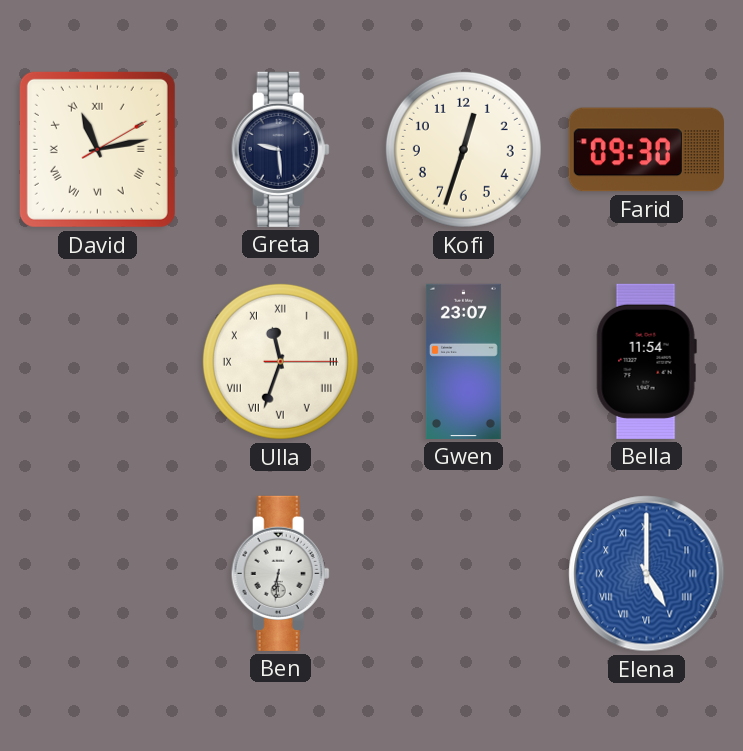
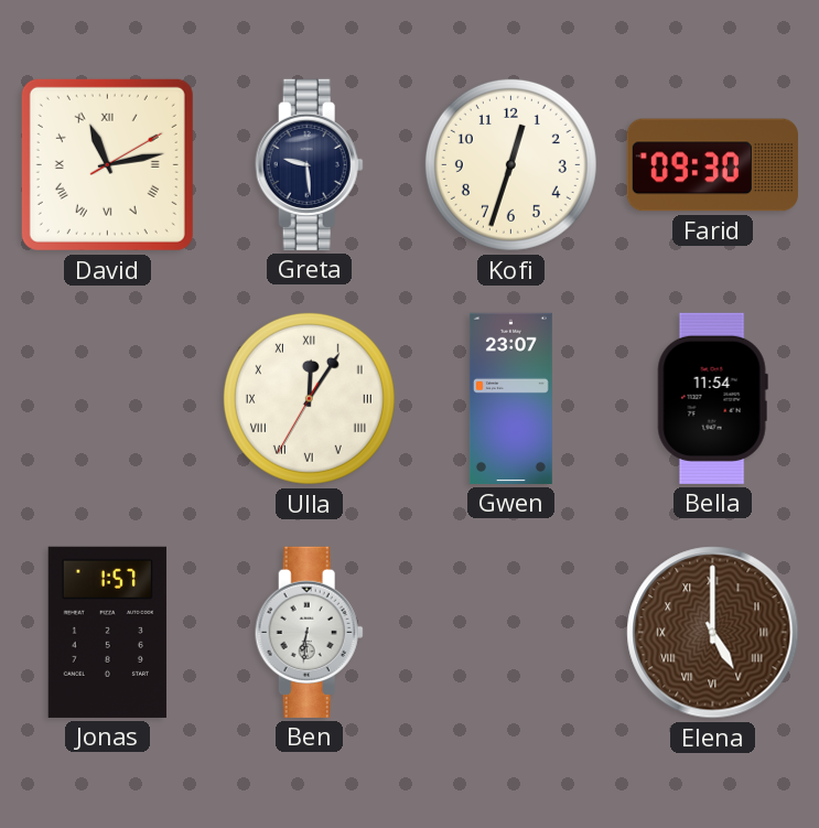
Ulla: 11:33 -> 12:05 (309, 398)
Jonas: none -> 1:57 (107, 632)
Elena dial: blue -> brown (713, 633)
